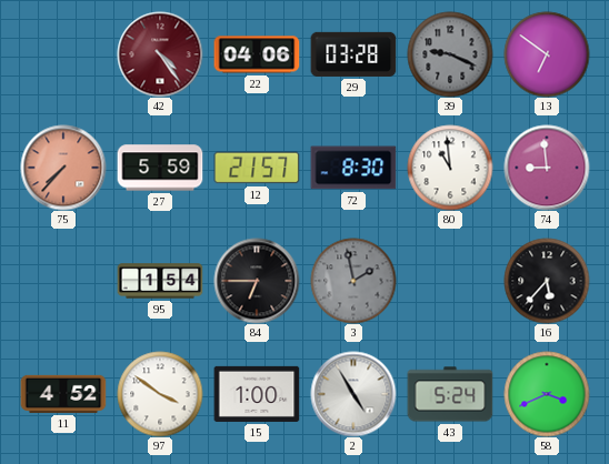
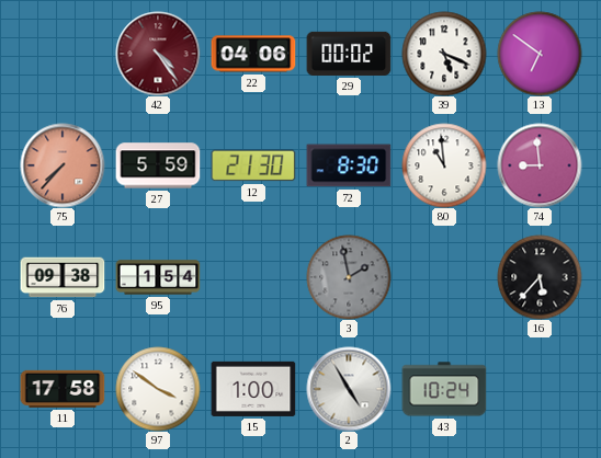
29: 03:28 -> 00:02 (349, 54)
39: 9:19 -> 5:19 (444, 54)
39 dial: grey -> white (444, 54)
12: 21:57 -> 21:30 (253, 165)
76: none -> 09:38 (63, 277)
84: 6:45 -> none (257, 281)
11: 4:52 -> 17:58 (63, 389)
43: 5:24 -> 10:24 (444, 389)
58: 3:41 -> none (547, 394)
